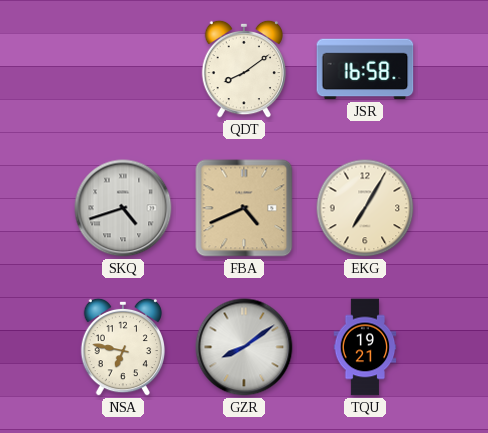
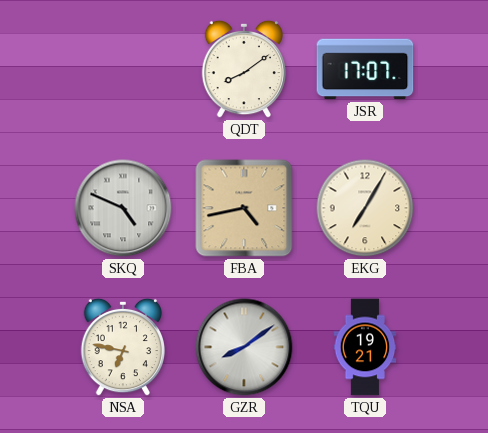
JSR: 16:58 -> 17:07 (365, 69)
SKQ: 4:42 -> 4:49 (123, 208)
FBA: 4:41 -> 4:43 (244, 208)
